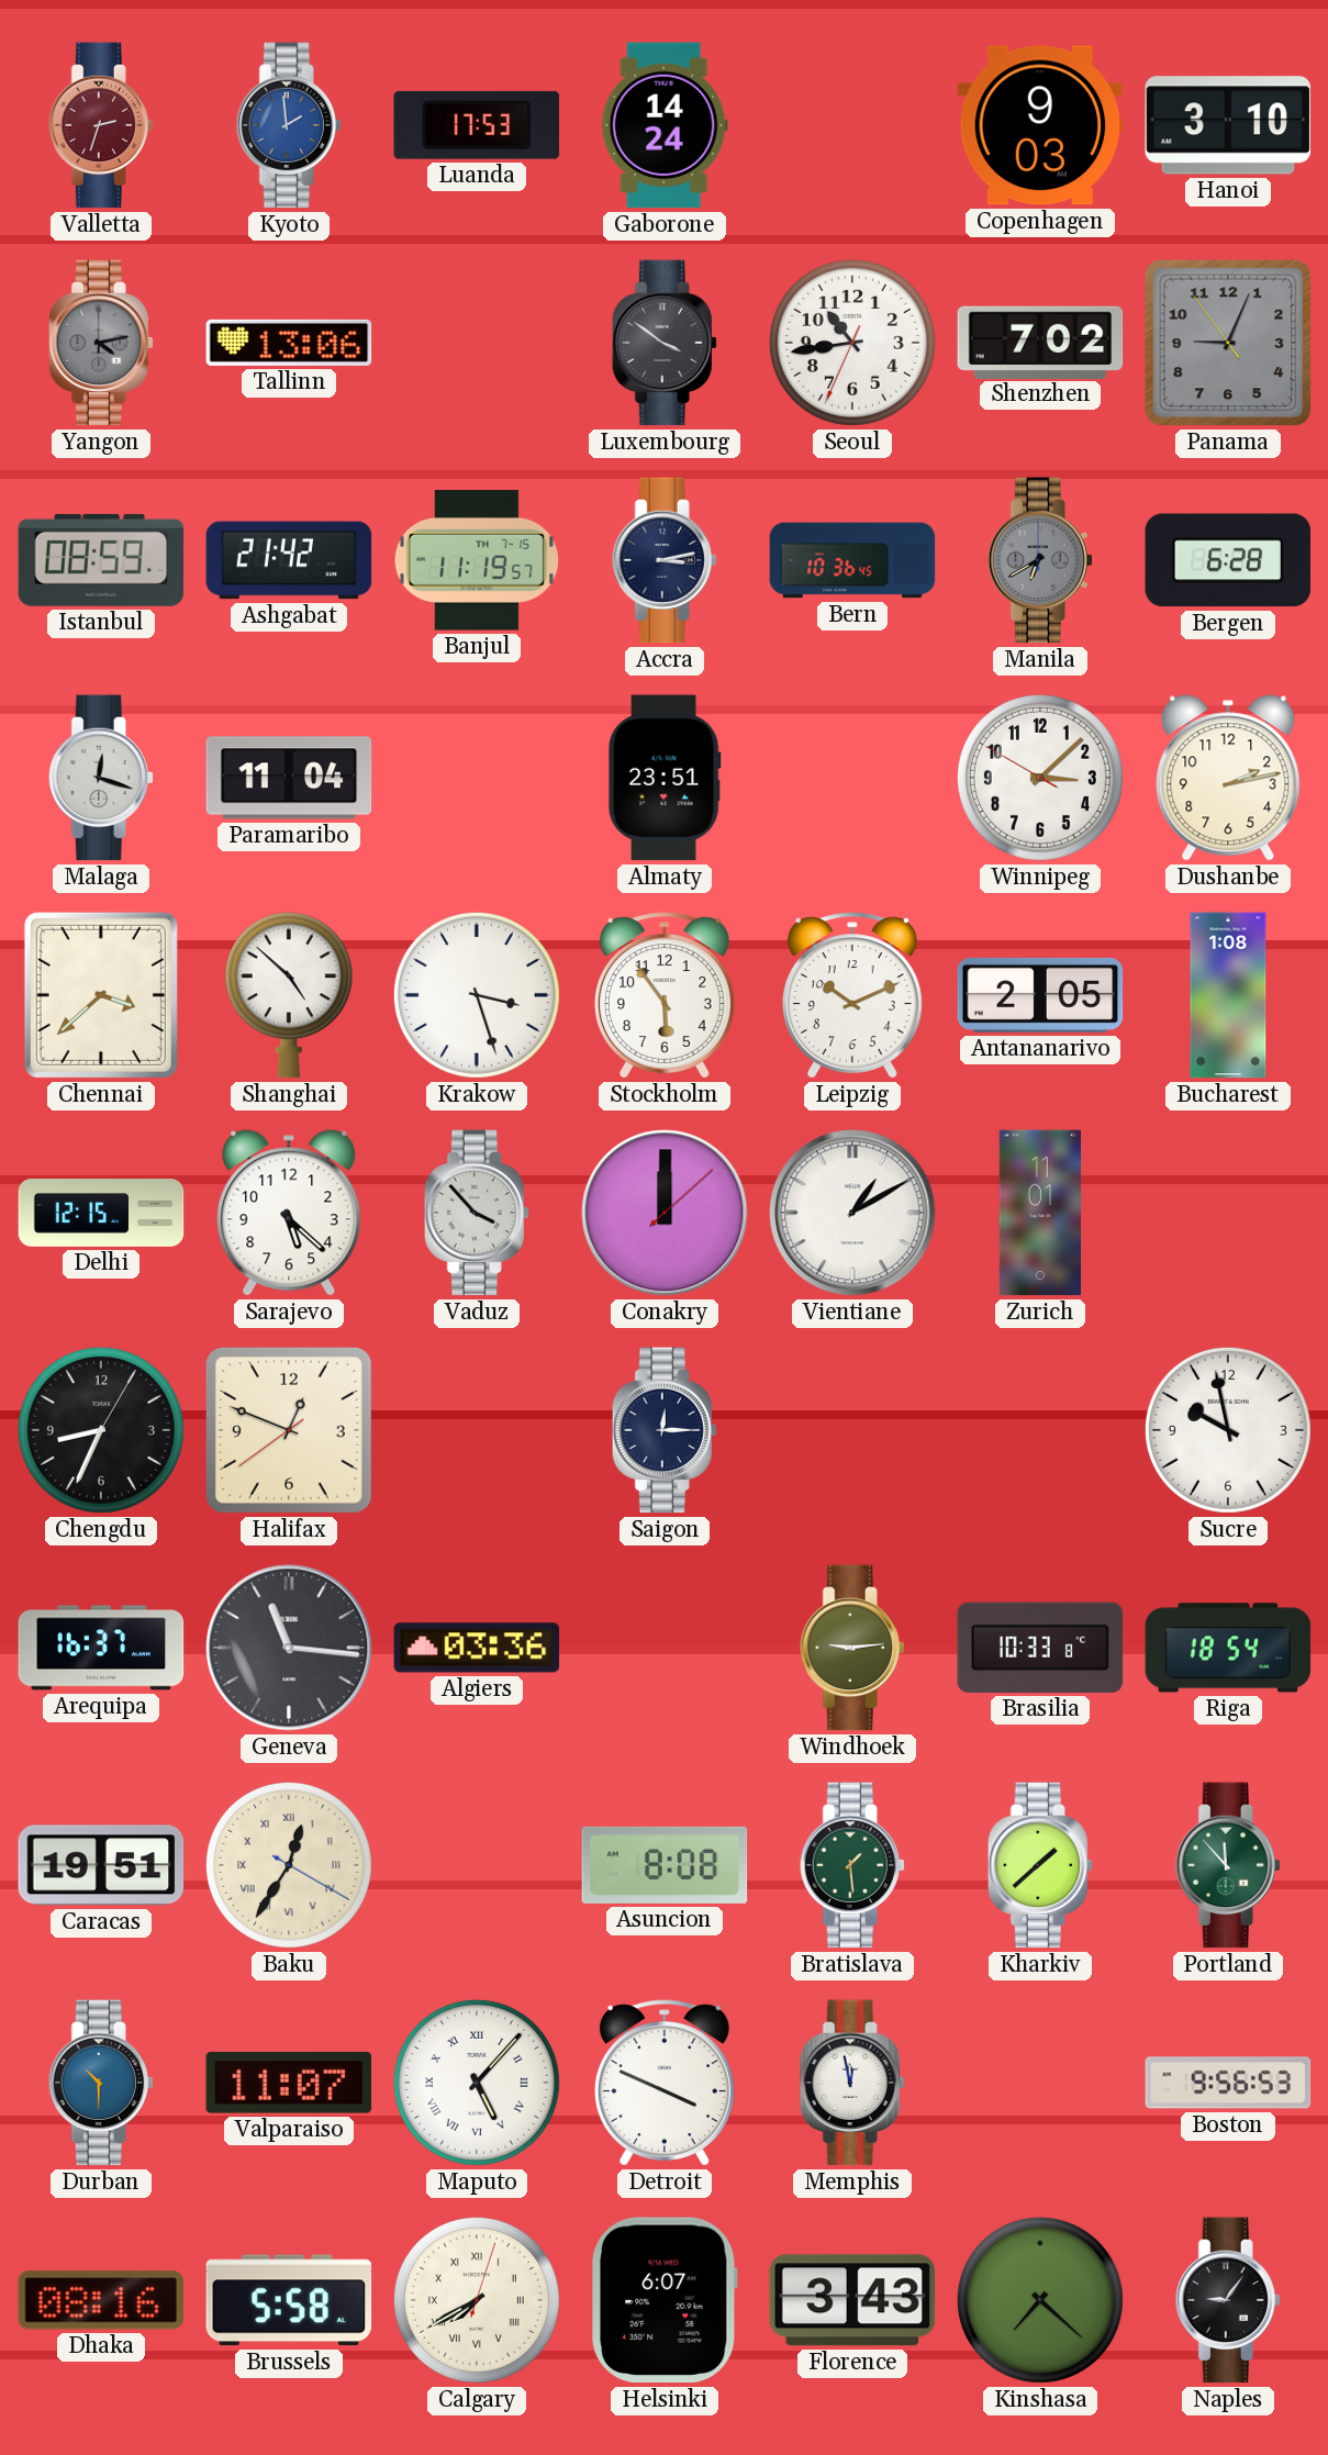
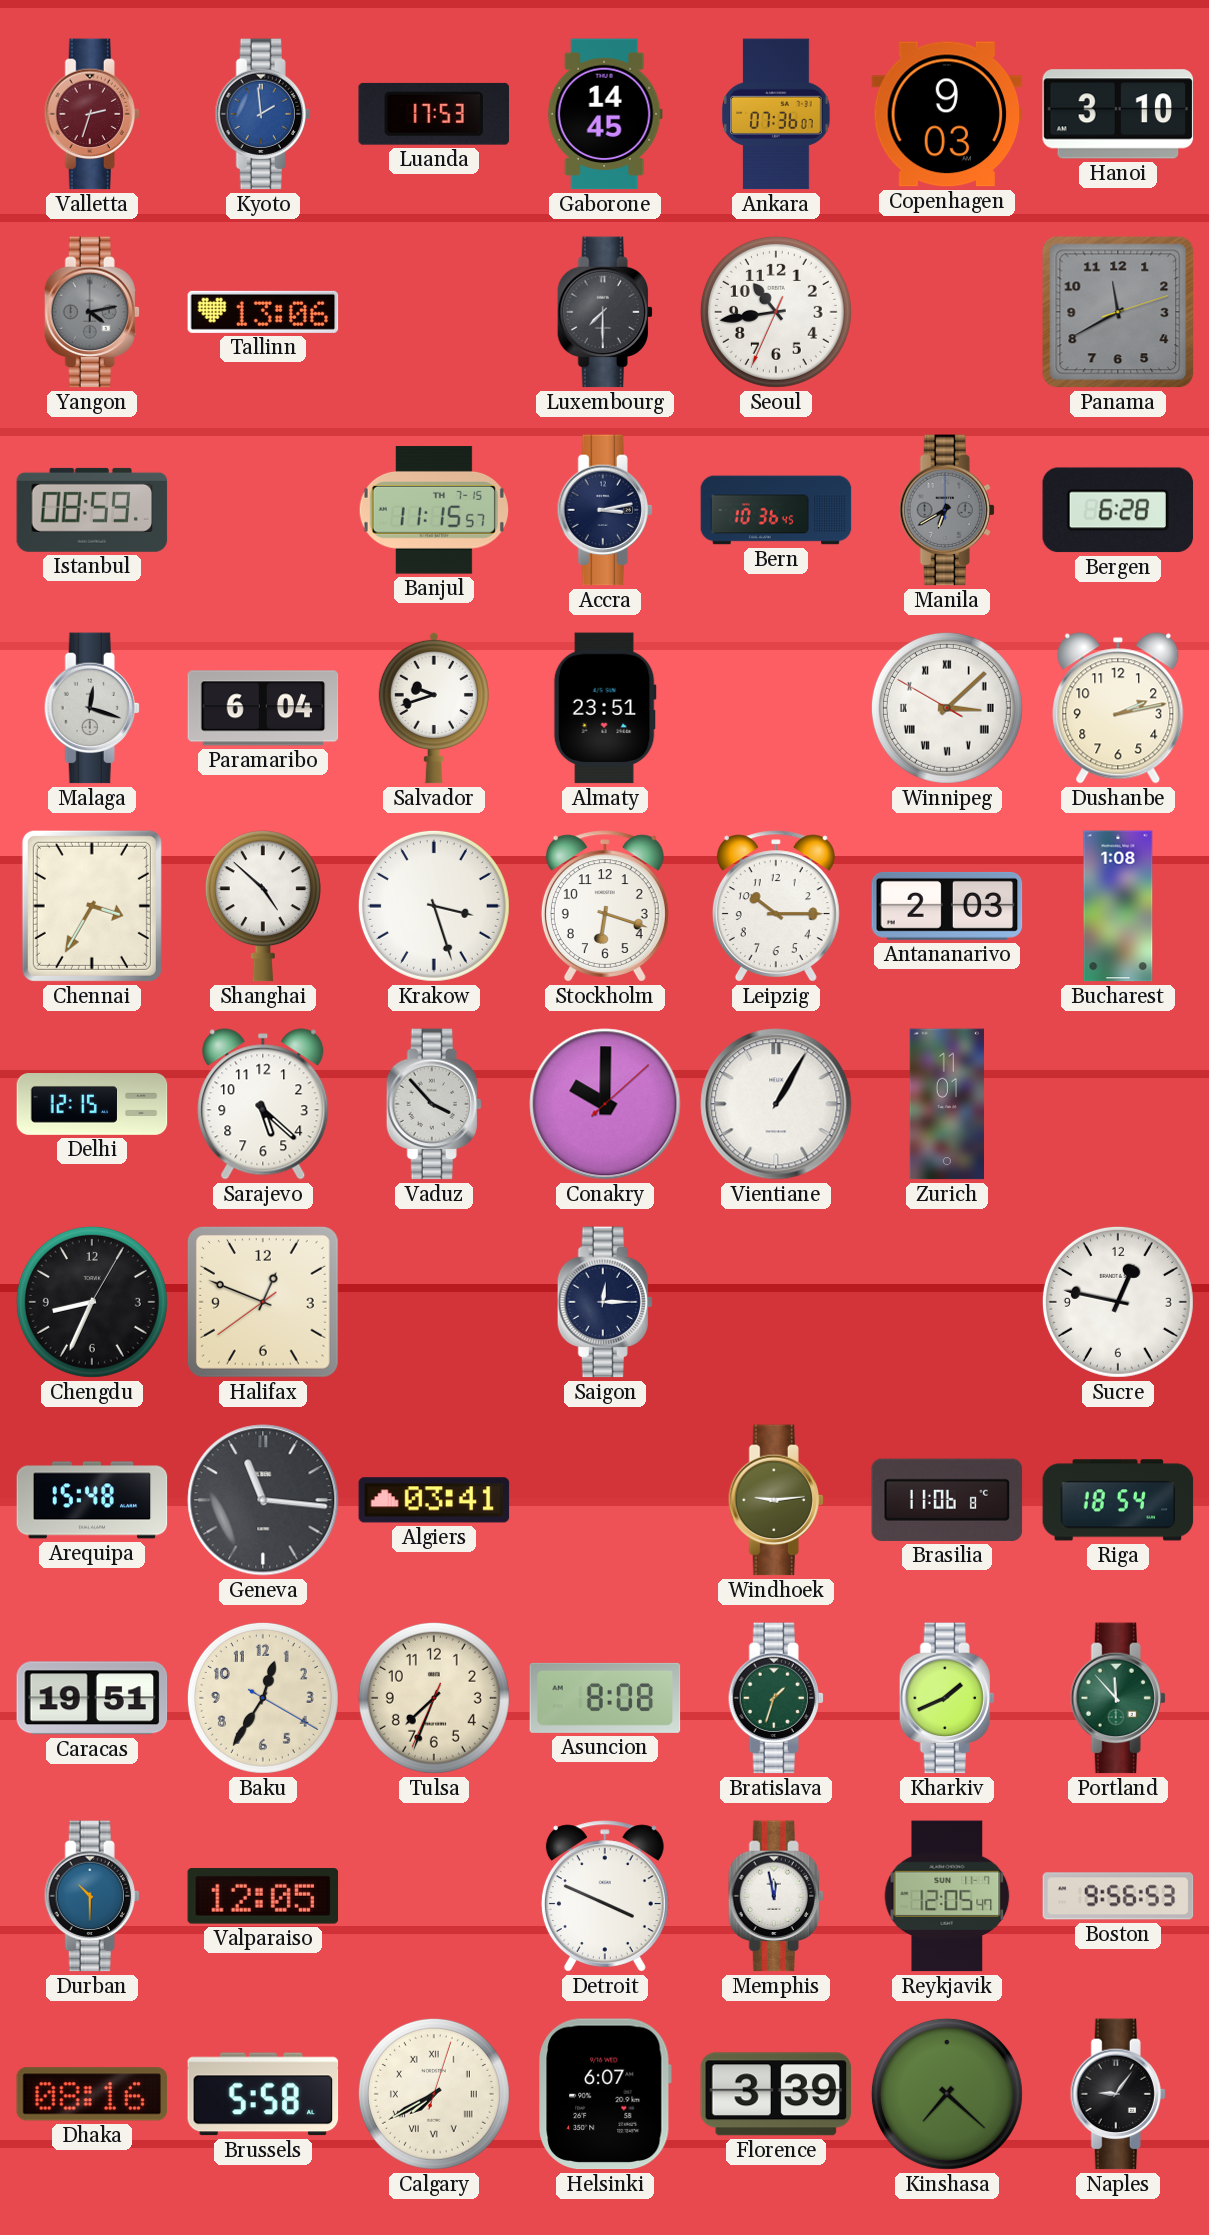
Gaborone: 14:24 -> 14:45 (605, 114)
Ankara: none -> 07:36 (776, 114)
Luxembourg: 3:51 -> 7:30 (605, 312)
Shenzhen: 7:02 -> none (1040, 342)
Panama: 9:03 -> 11:40 (1118, 312)
Ashgabat: 21:42 -> none (289, 560)
Banjul: 11:19 -> 11:15 (434, 510)
Paramaribo: 11:04 -> 6:04 (263, 708)
Salvador: none -> 9:42 (434, 708)
Winnipeg numerals: Arabic -> Roman (947, 708)
Chennai: 3:38 -> 3:35 (92, 906)
Stockholm: 5:54 -> 6:18 (605, 906)
Leipzig: 10:11 -> 10:15 (776, 906)
Antananarivo: 2:05 -> 2:03 (947, 906)
Conakry: 12:00 -> 10:00 (605, 1104)
Vientiane: 1:10 -> 1:05 (776, 1104)
Sucre: 9:58 -> 12:47 (1118, 1302)
Arequipa: 16:37 -> 15:48 (92, 1500)
Algiers: 03:36 -> 03:41 (434, 1500)
Brasilia: 10:33 -> 11:06 (947, 1500)
Baku numerals: Roman -> Arabic (263, 1698)
Tulsa: none -> 7:33 (434, 1698)
Bratislava: 1:29 -> 1:33 (776, 1698)
Kharkiv: 1:38 -> 1:41 (947, 1698)
Valparaiso: 11:07 -> 12:05 (263, 1897)
Maputo: 5:07 -> none (477, 2083)
Reykjavik: none -> 12:05 (947, 1896)
Florence: 3:43 -> 3:39 (776, 2094)
